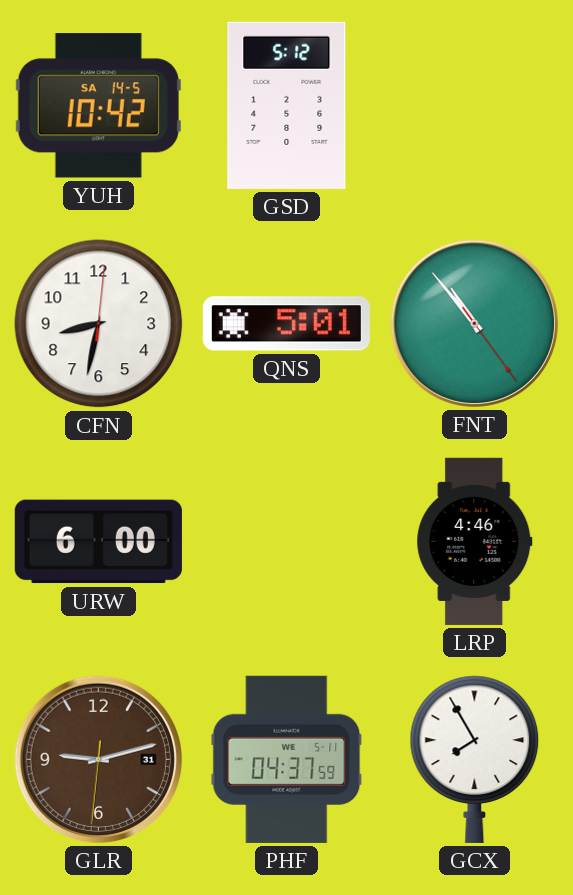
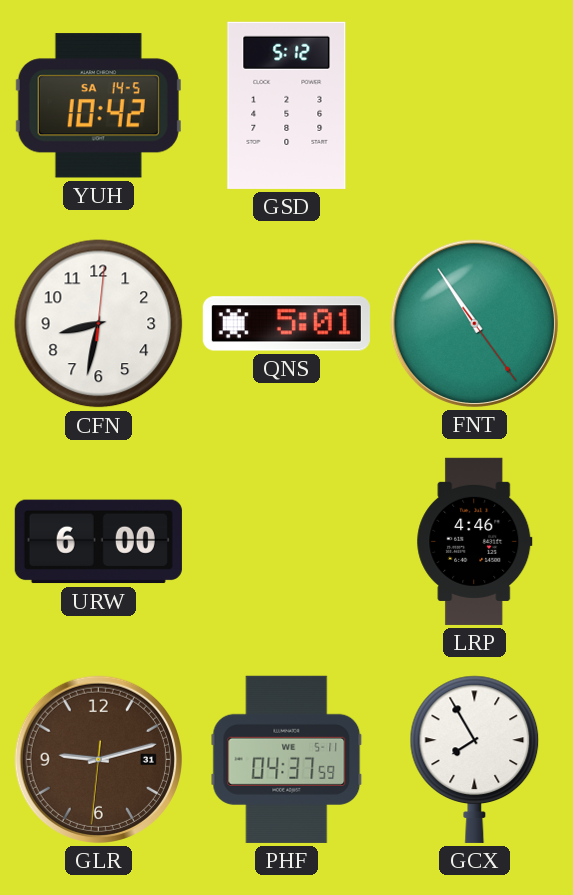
FNT: 10:53 -> 10:54 (474, 323)
